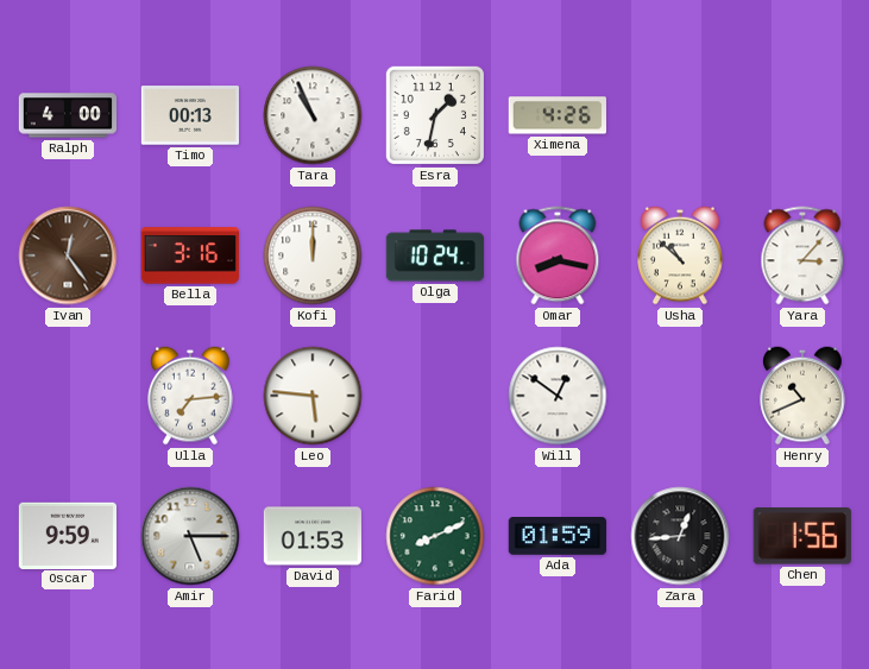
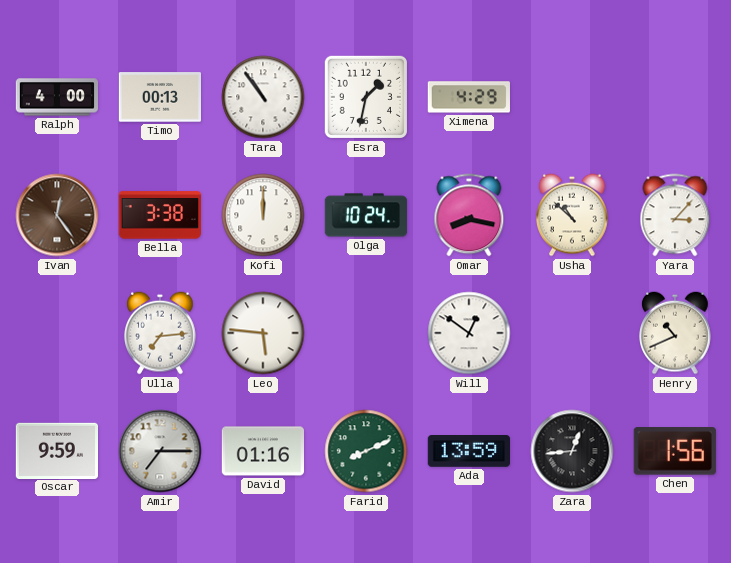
Tara: 10:56 -> 10:54 (263, 97)
Ximena: 4:26 -> 4:29 (469, 97)
Bella: 3:16 -> 3:38 (159, 215)
Amir: 5:15 -> 7:15 (160, 451)
David: 01:53 -> 01:16 (262, 451)
Ada: 01:59 -> 13:59 (468, 451)
